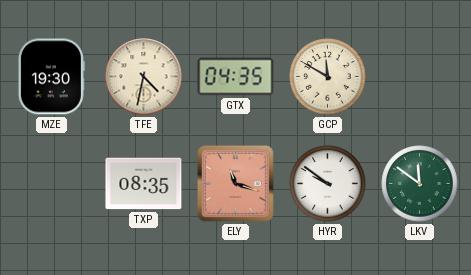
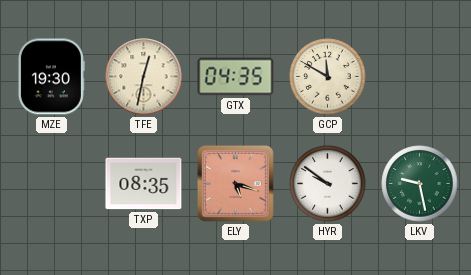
TFE: 4:32 -> 12:32 (144, 77)
ELY: 11:18 -> 5:18 (235, 183)
LKV: 11:51 -> 9:28 (420, 184)
